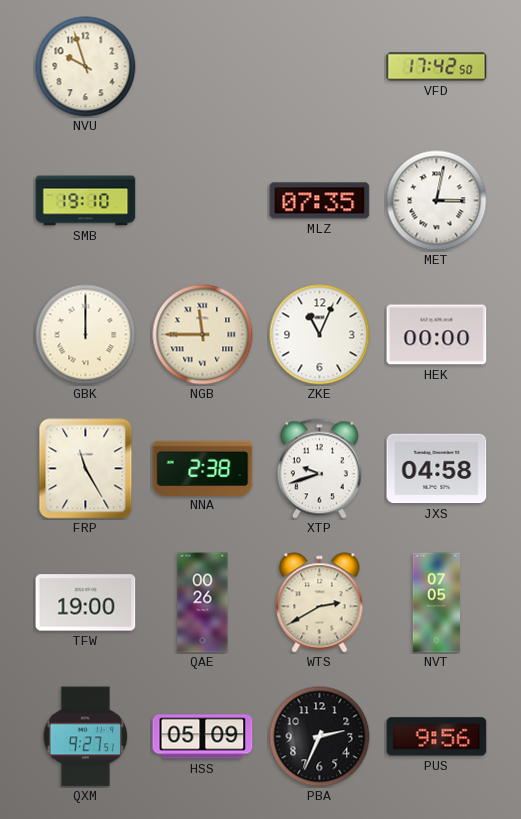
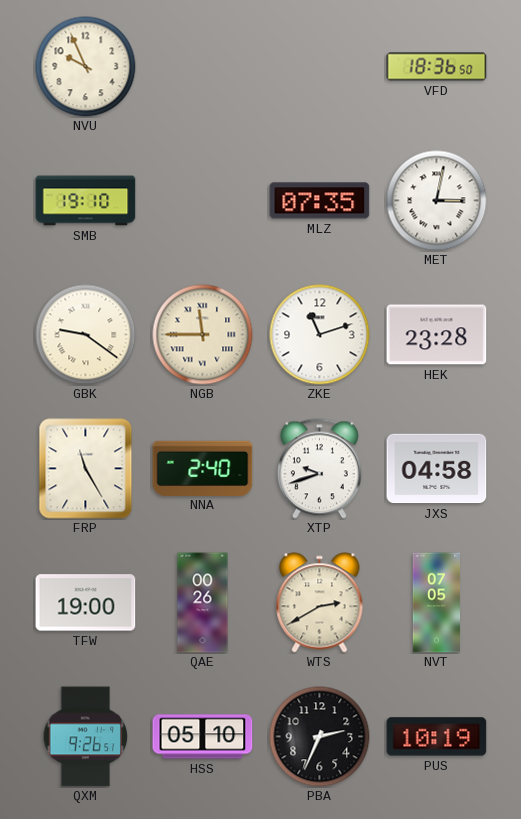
NVU: 9:57 -> 9:56 (86, 67)
VFD: 17:42 -> 18:36 (437, 67)
GBK: 12:00 -> 9:21 (86, 335)
ZKE: 11:04 -> 11:12 (320, 335)
HEK: 00:00 -> 23:28 (437, 335)
NNA: 2:38 -> 2:40 (203, 468)
QXM: 9:27 -> 9:26 (86, 737)
HSS: 05:09 -> 05:10 (203, 737)
PUS: 9:56 -> 10:19 (437, 737)
